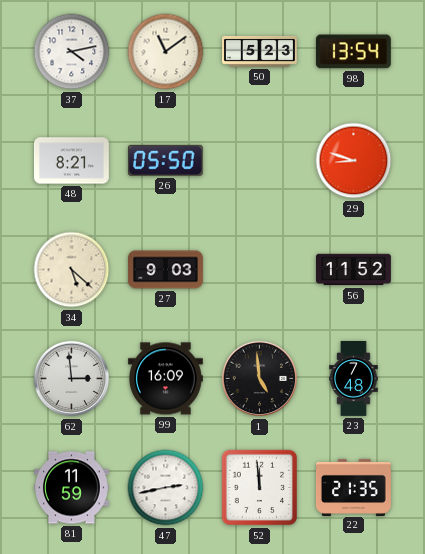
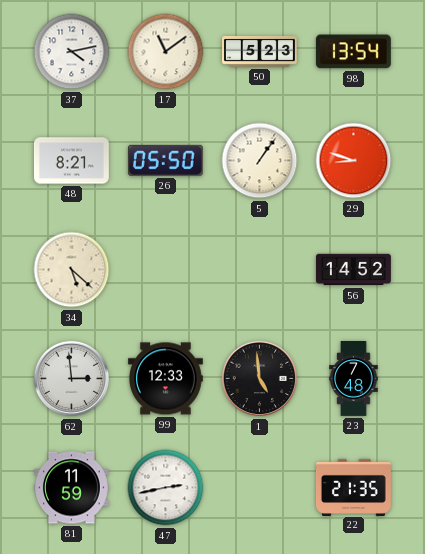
5: none -> 1:06 (260, 161)
27: 9:03 -> none (166, 270)
56: 11:52 -> 14:52 (353, 270)
99: 16:09 -> 12:33 (165, 379)
52: 11:59 -> none (260, 488)
